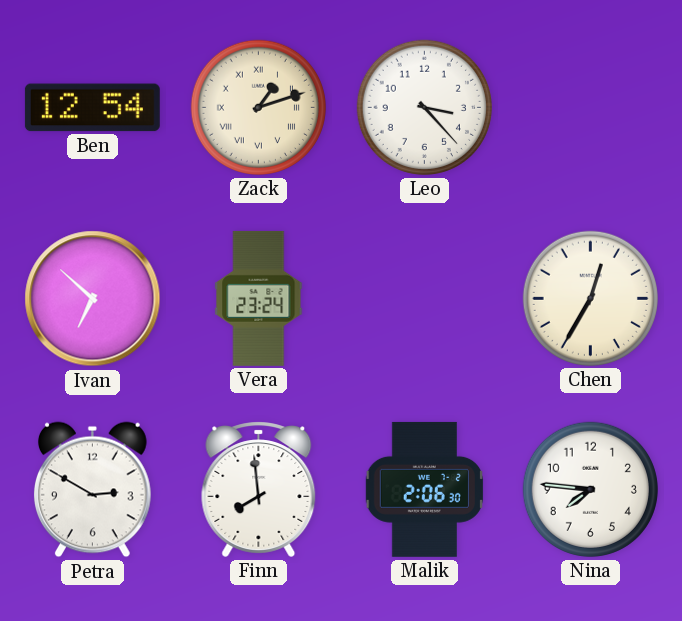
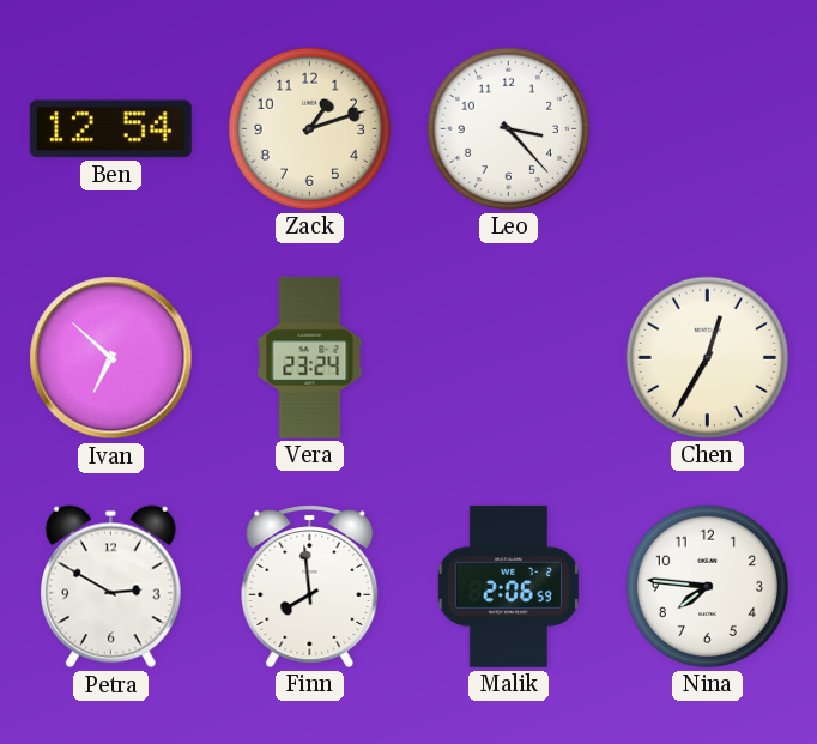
Zack numerals: Roman -> Arabic (309, 128)
Malik: 2:06:30 -> 2:06:59 (508, 586)
